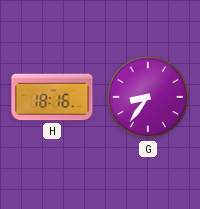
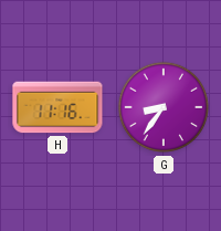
H: 18:16 -> 11:16 (57, 107)
